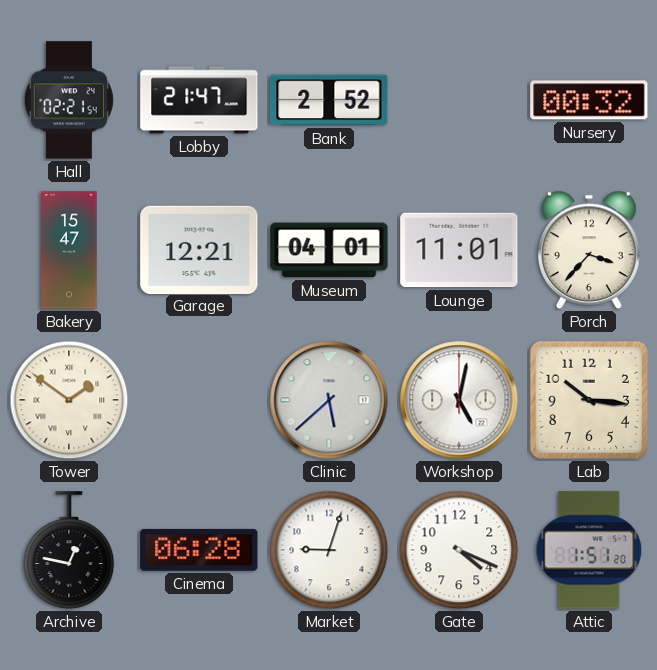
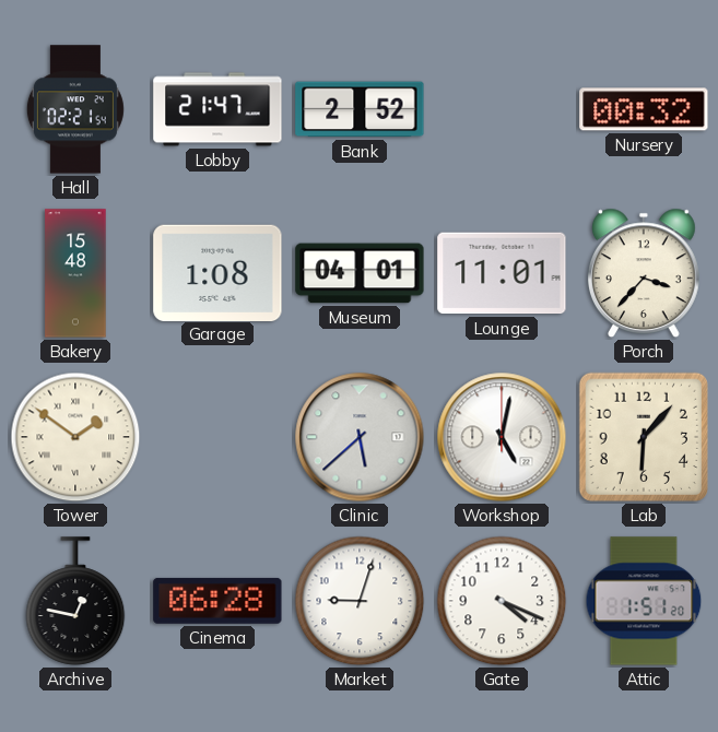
Bakery: 15:47 -> 15:48 (75, 273)
Garage: 12:21 -> 1:08 (217, 272)
Lab: 10:16 -> 6:07 (644, 437)
